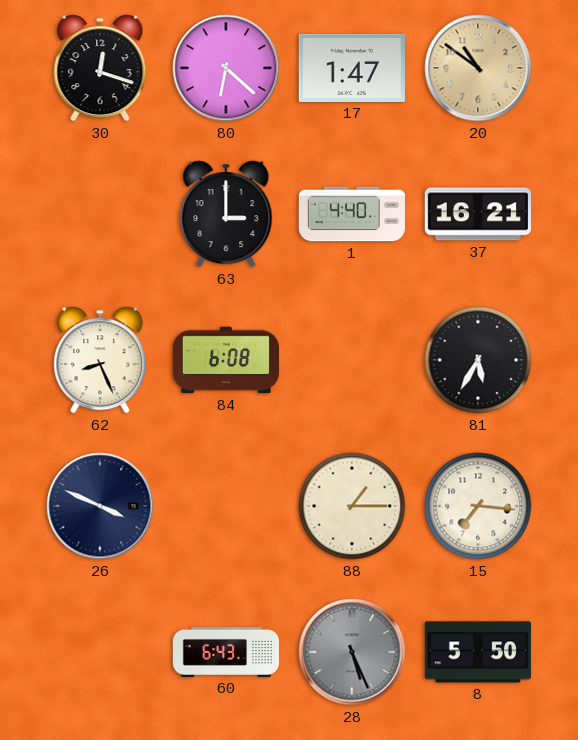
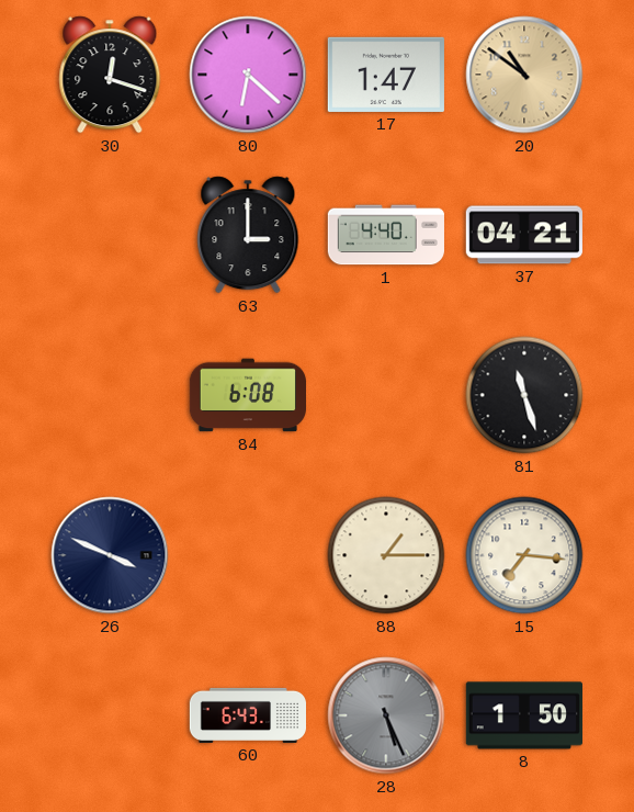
37: 16:21 -> 04:21 (524, 235)
62: 8:26 -> none (100, 360)
81: 5:35 -> 11:27 (524, 395)
8: 5:50 -> 1:50 (523, 715)
